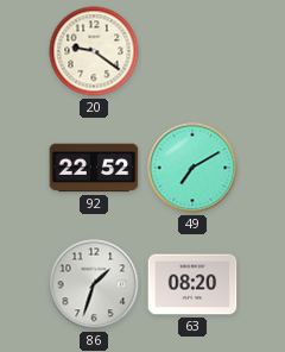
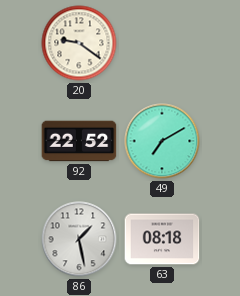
86: 1:33 -> 1:28 (79, 239)
63: 08:20 -> 08:18 (162, 239)
